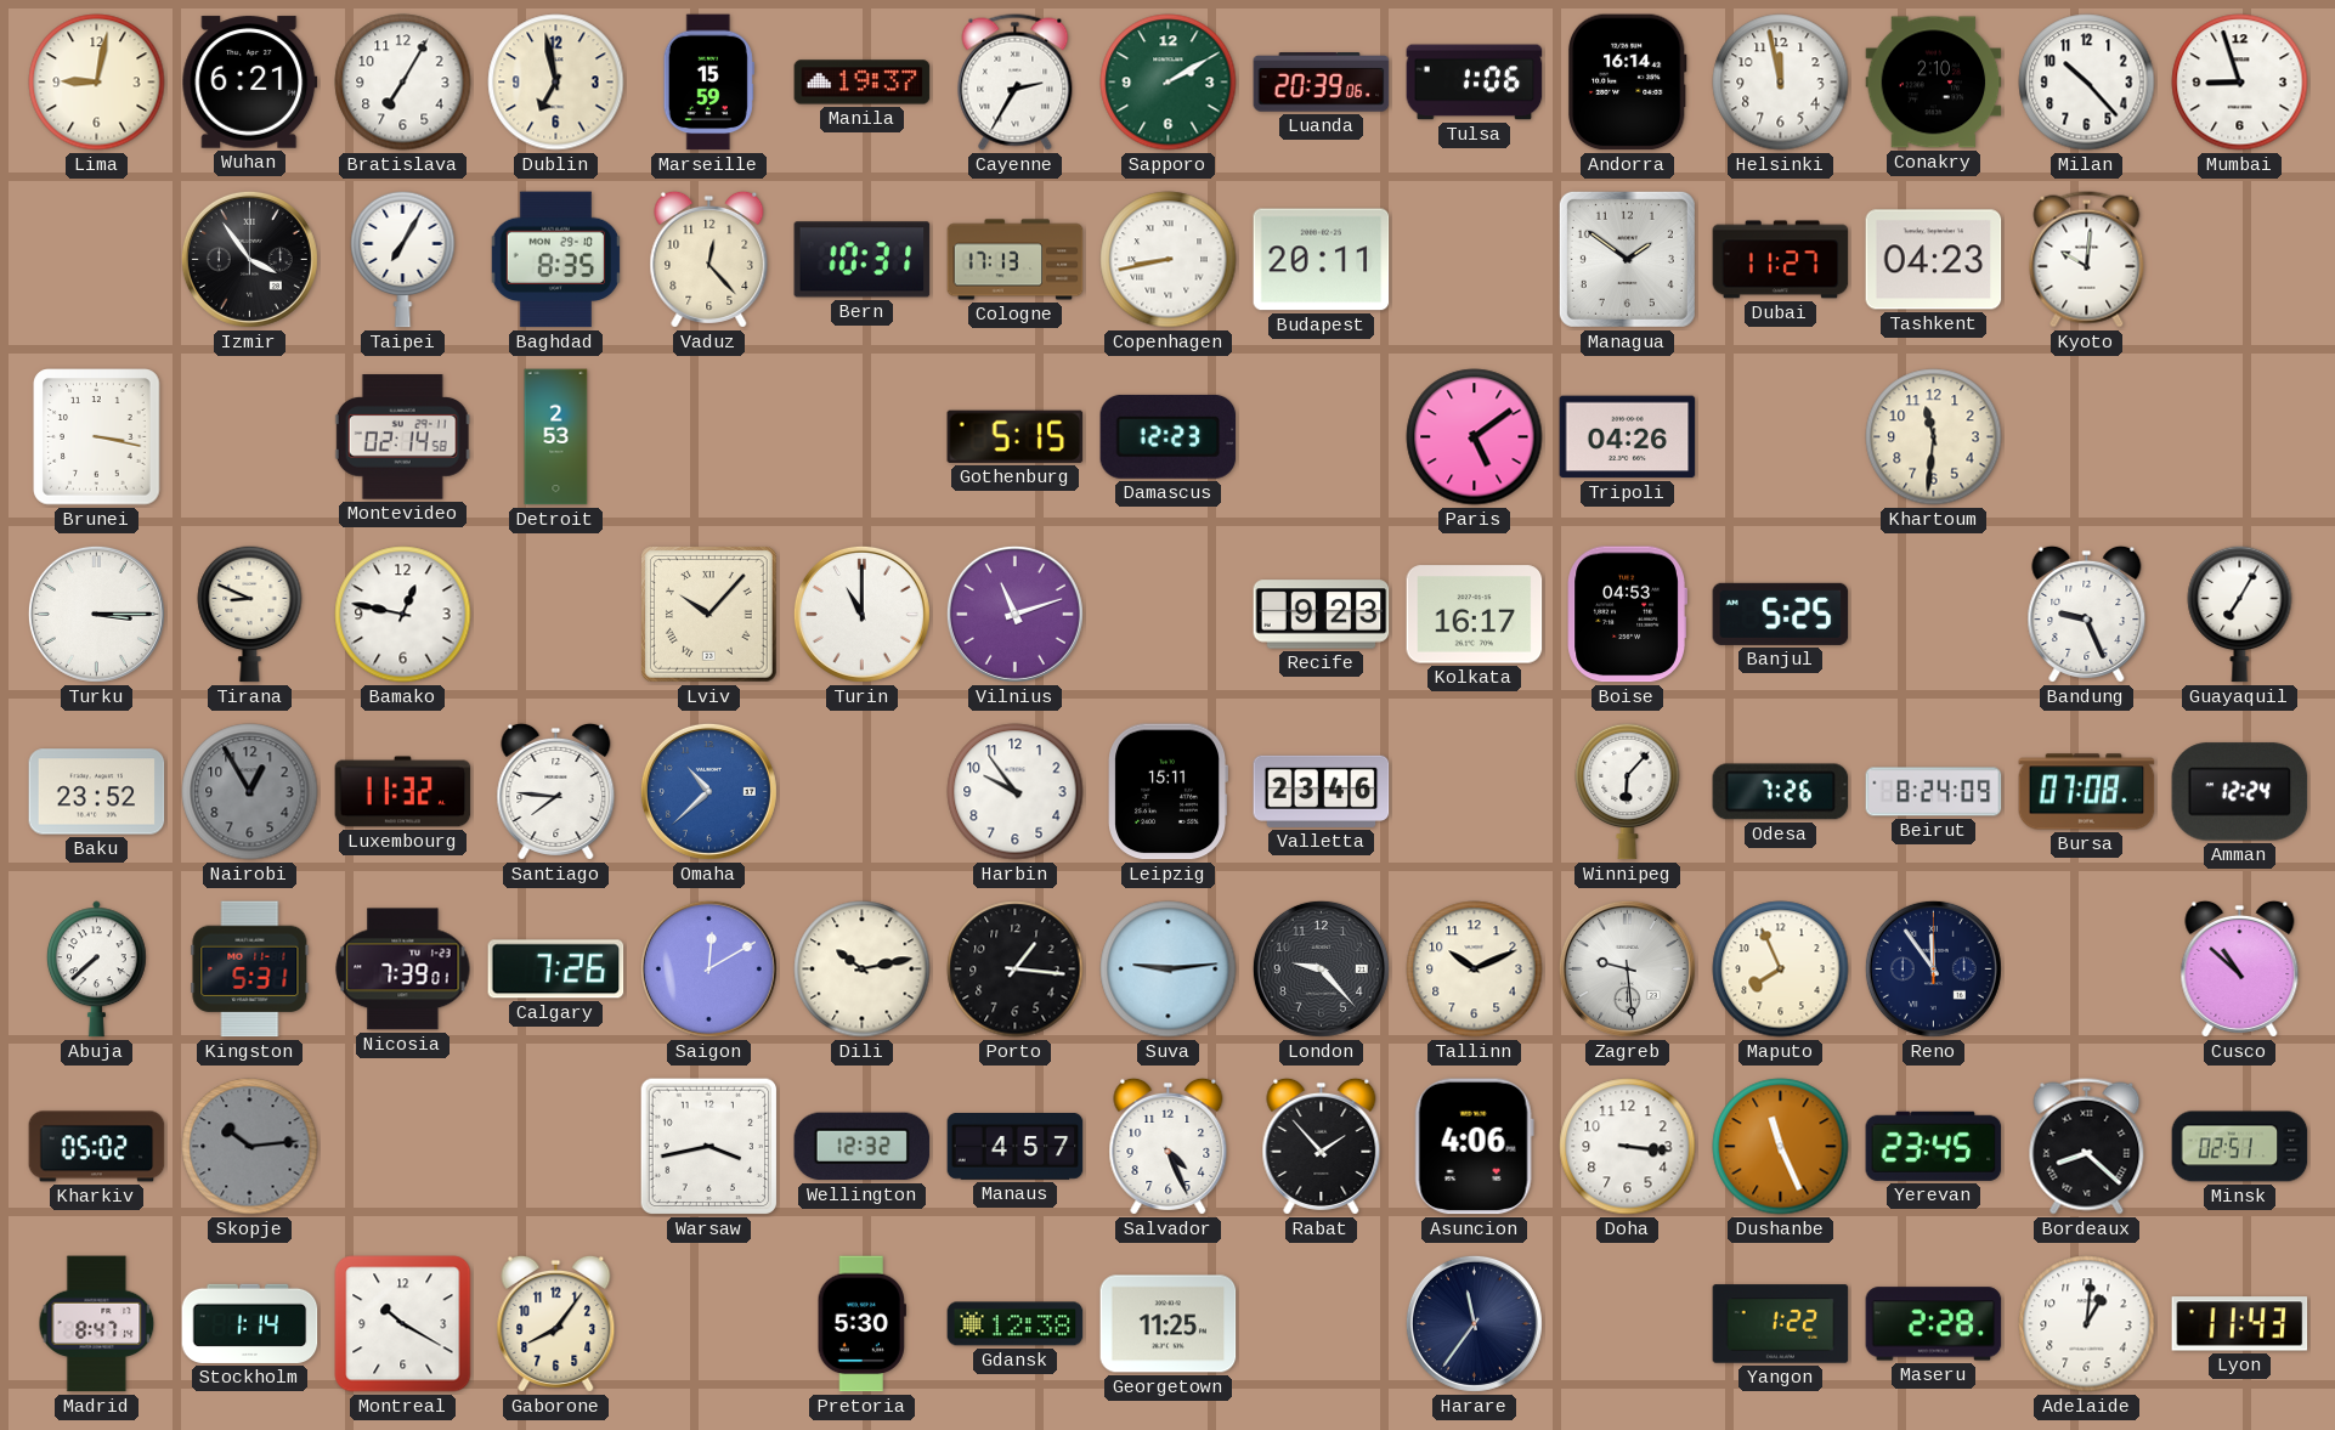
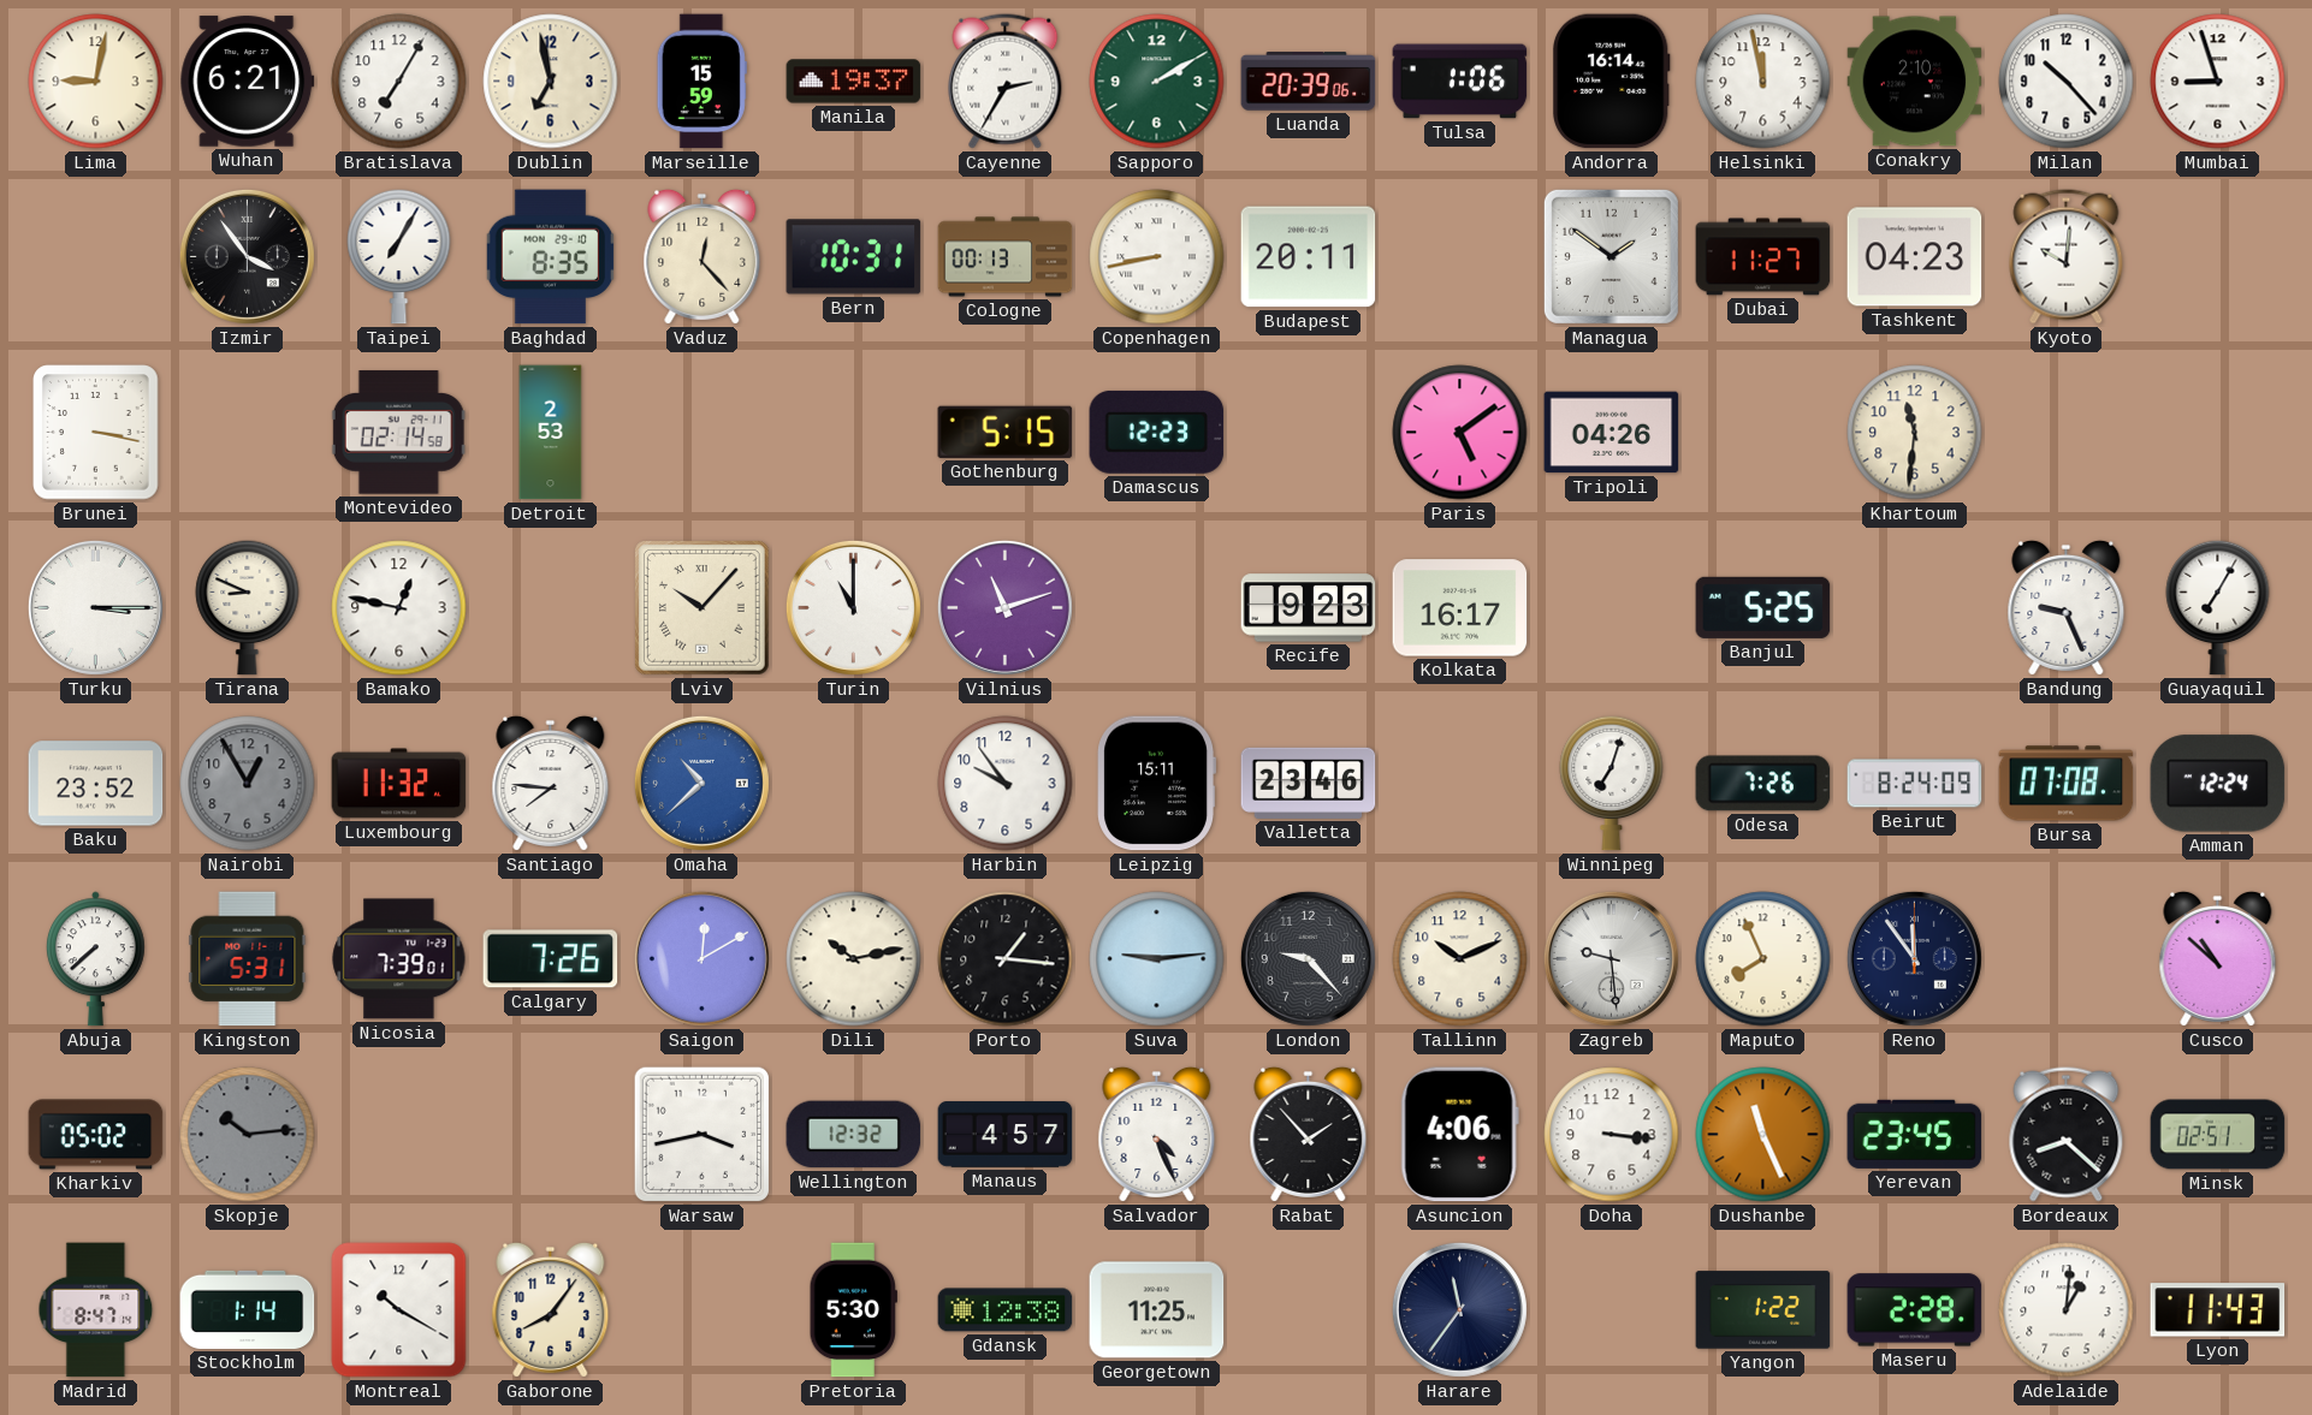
Cologne: 17:13 -> 00:13 (1006, 257)
Boise: 04:53 -> none (1627, 615)
Winnipeg: 6:07 -> 7:03 (1612, 783)
